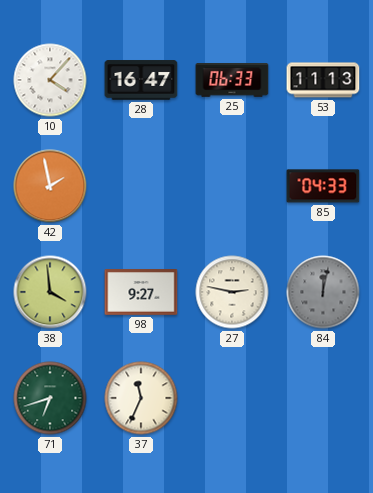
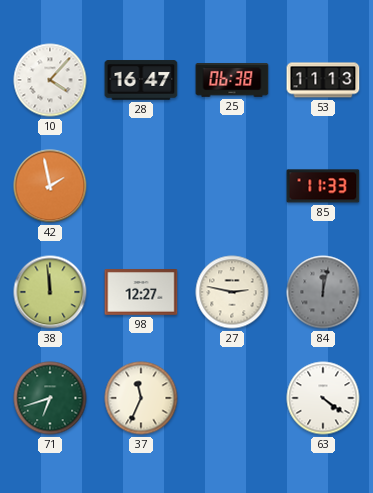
25: 06:33 -> 06:38 (232, 80)
85: 04:33 -> 11:33 (323, 186)
38: 3:59 -> 11:59 (50, 292)
98: 9:27 -> 12:27 (141, 292)
63: none -> 4:21 (323, 398)
